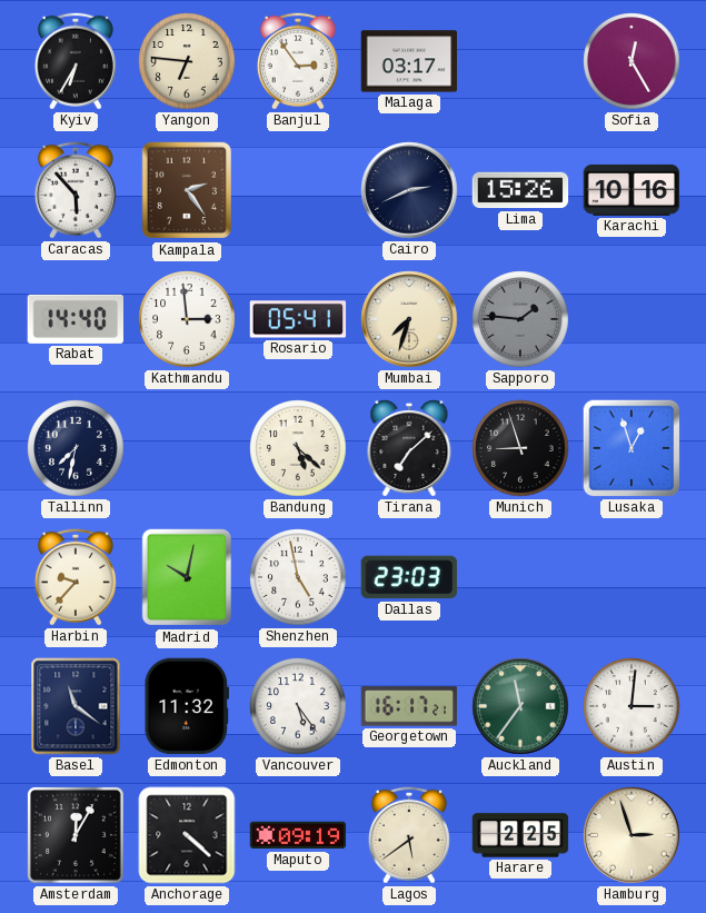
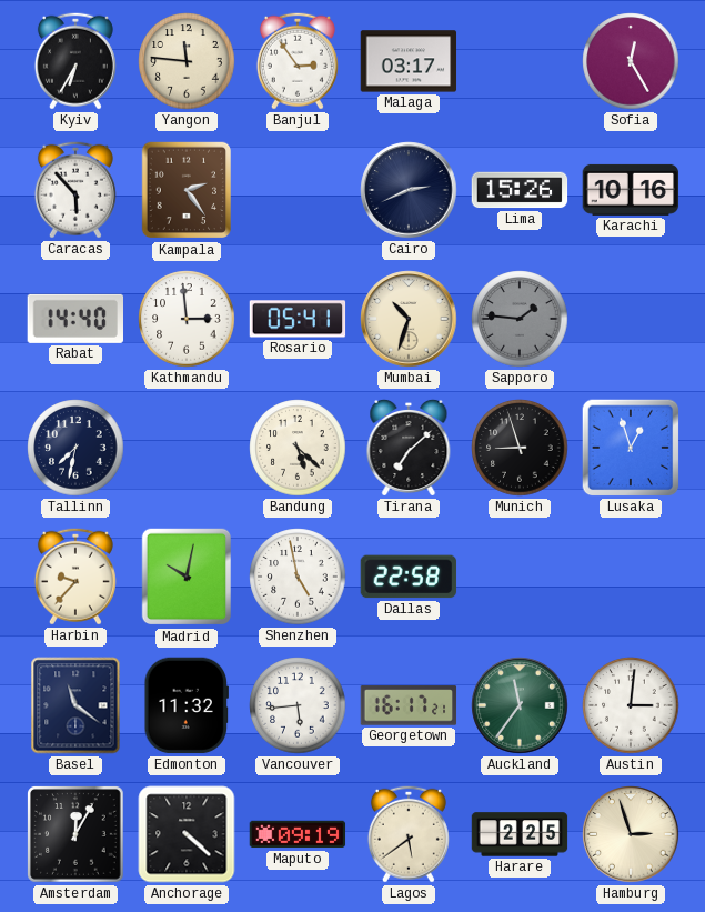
Yangon: 6:46 -> 11:46 (187, 61)
Mumbai: 7:33 -> 10:33 (409, 319)
Dallas: 23:03 -> 22:58 (409, 577)
Vancouver: 5:24 -> 5:44 (298, 705)
